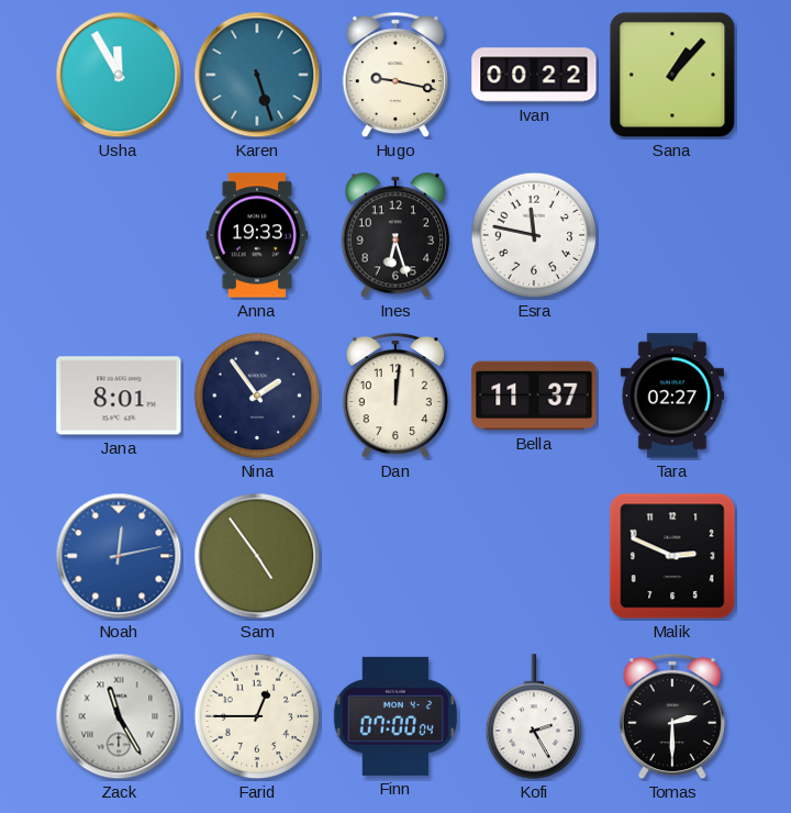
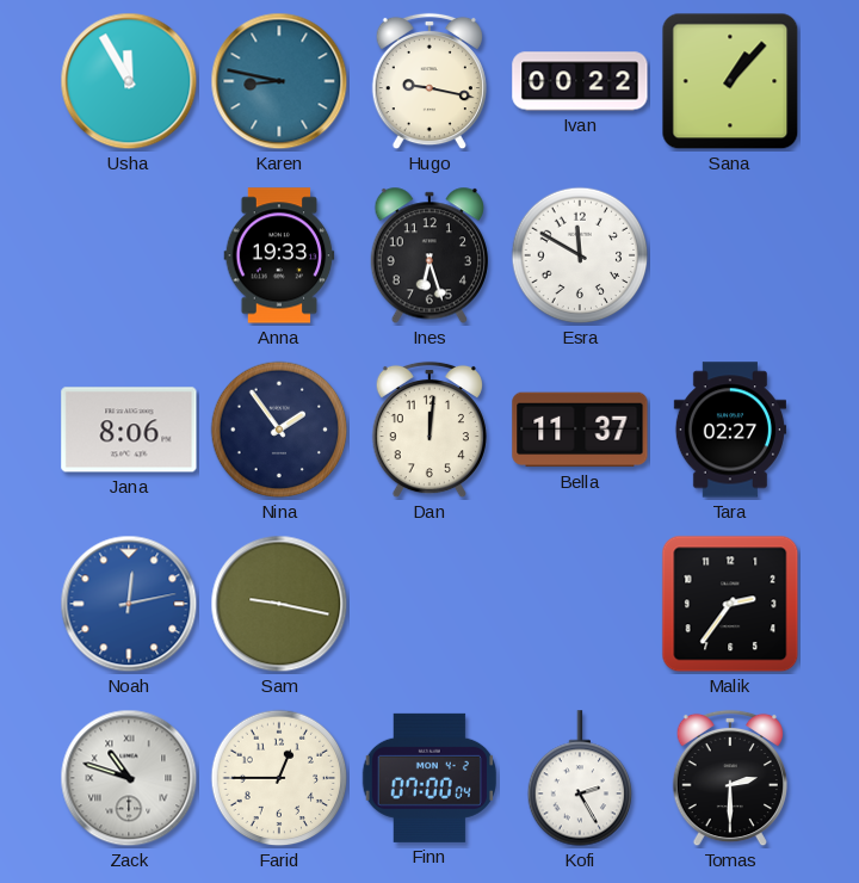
Karen: 5:27 -> 8:47 (279, 81)
Esra: 11:47 -> 11:50 (580, 255)
Jana: 8:01 -> 8:06 (129, 430)
Sam: 4:54 -> 9:17 (279, 604)
Malik: 2:49 -> 2:36 (730, 604)
Zack: 11:25 -> 10:48 (129, 778)
